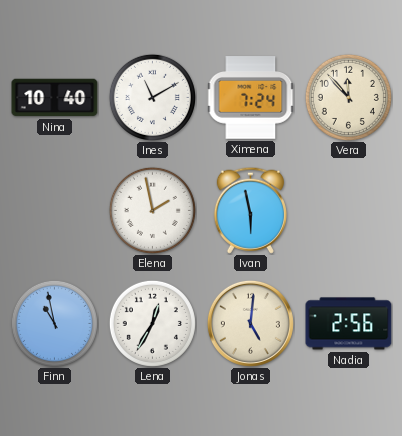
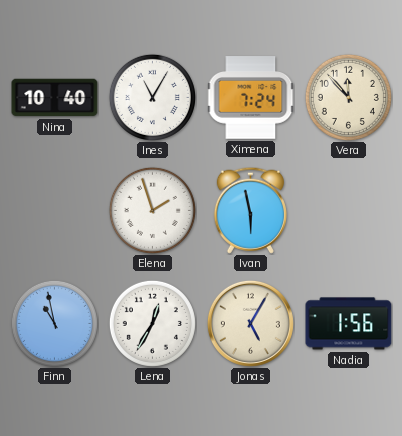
Ines: 11:10 -> 11:05 (152, 97)
Elena: 1:58 -> 1:57 (152, 210)
Jonas: 5:01 -> 5:05 (250, 323)
Nadia: 2:56 -> 1:56 (349, 324)
